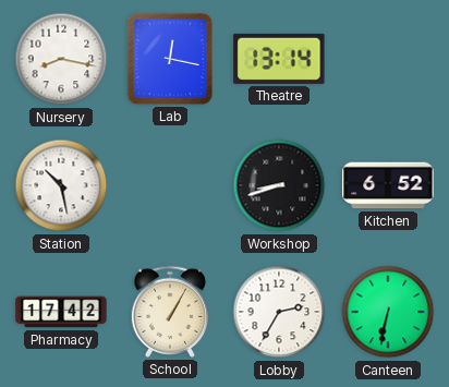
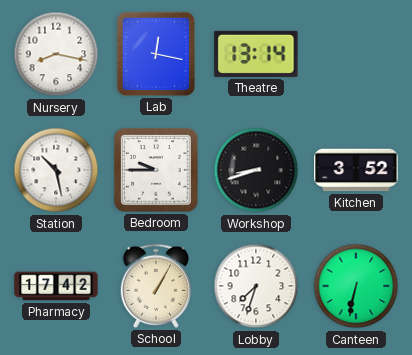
Bedroom: none -> 9:45 (156, 170)
Kitchen: 6:52 -> 3:52 (356, 170)
Lobby: 2:35 -> 7:33 (256, 286)
